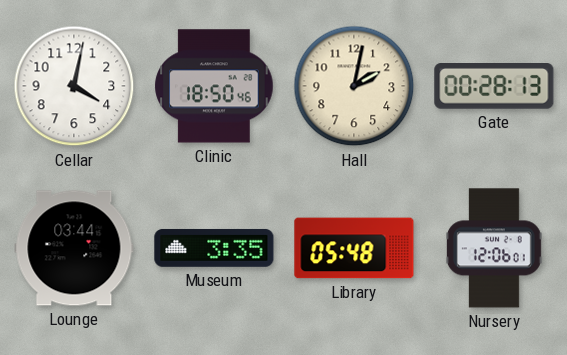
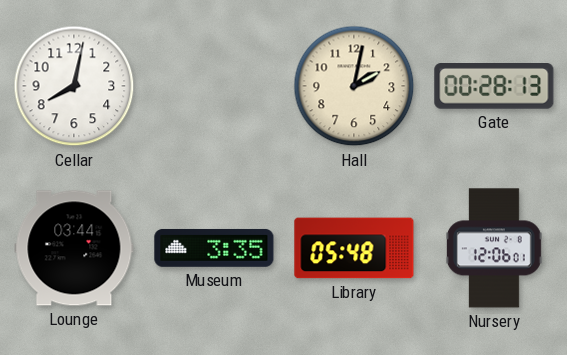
Cellar: 4:02 -> 8:02 (74, 86)
Clinic: 18:50 -> none (214, 86)
